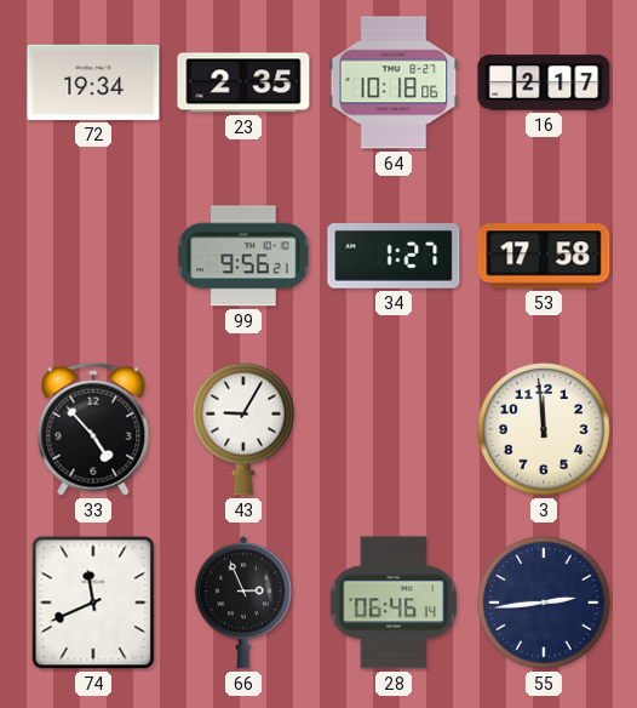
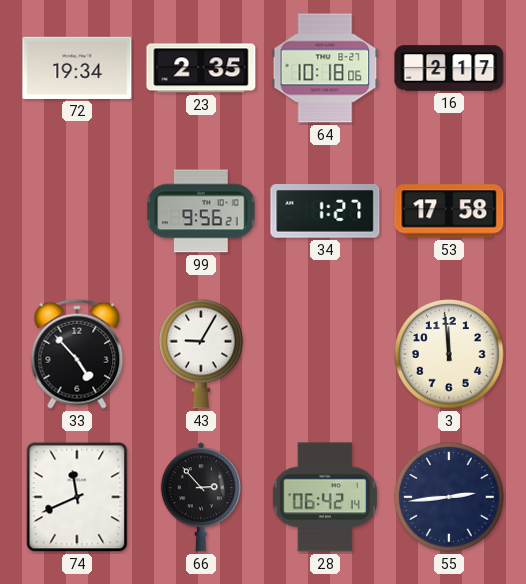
66: 2:56 -> 2:53 (201, 497)
28: 06:46 -> 06:42 (325, 497)
